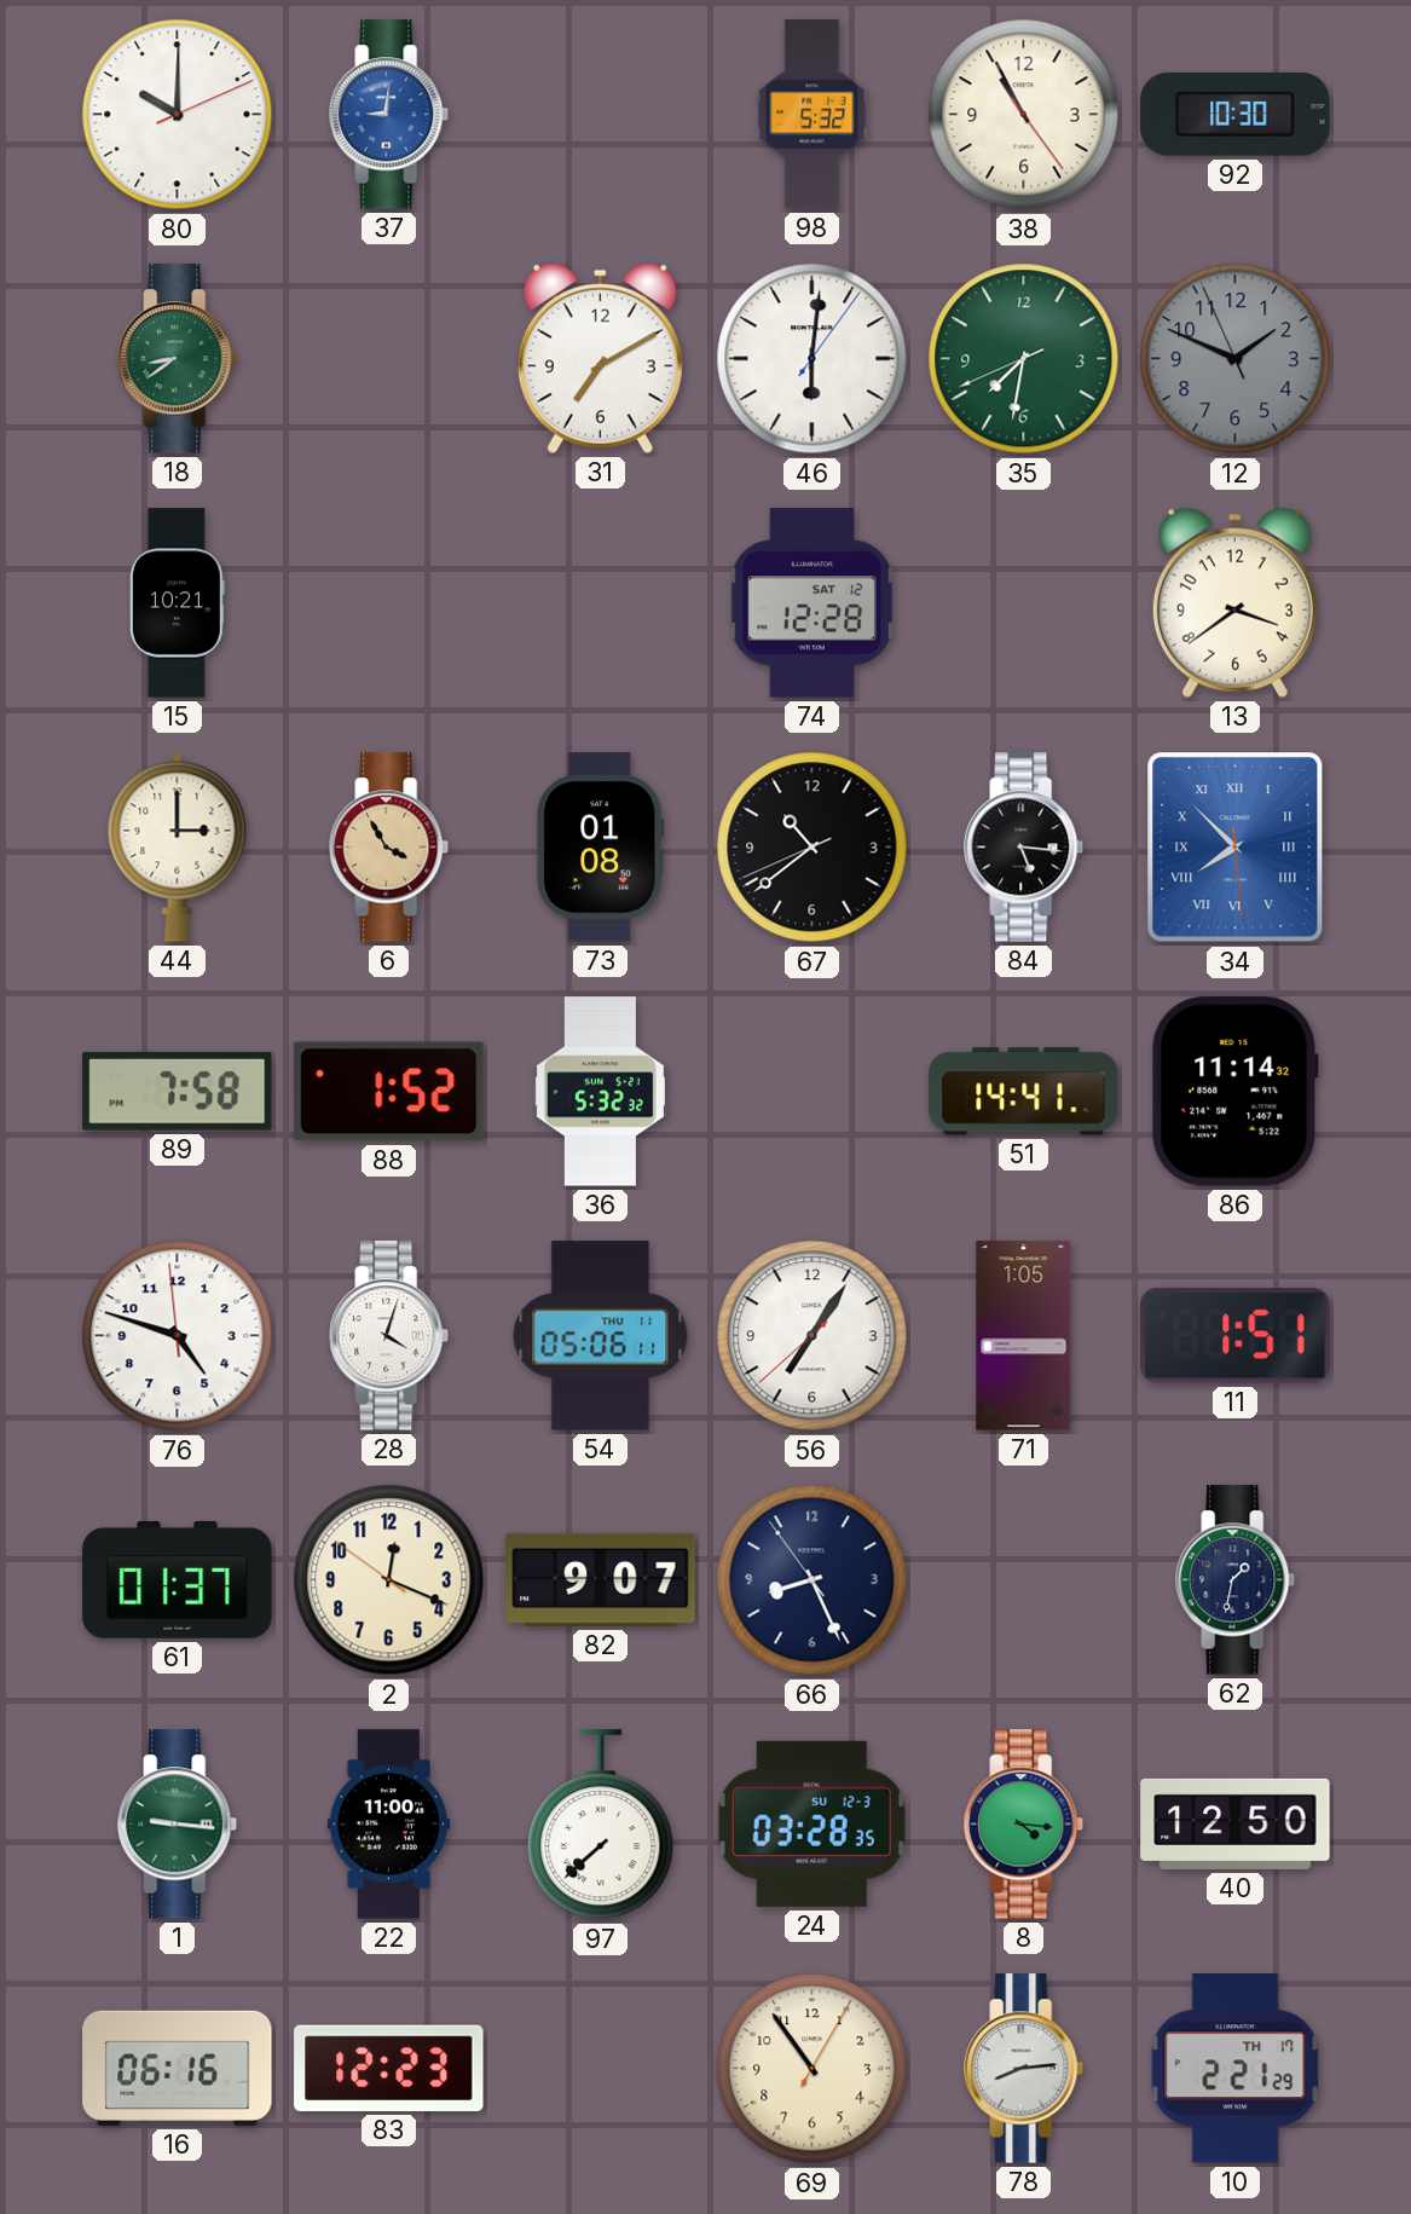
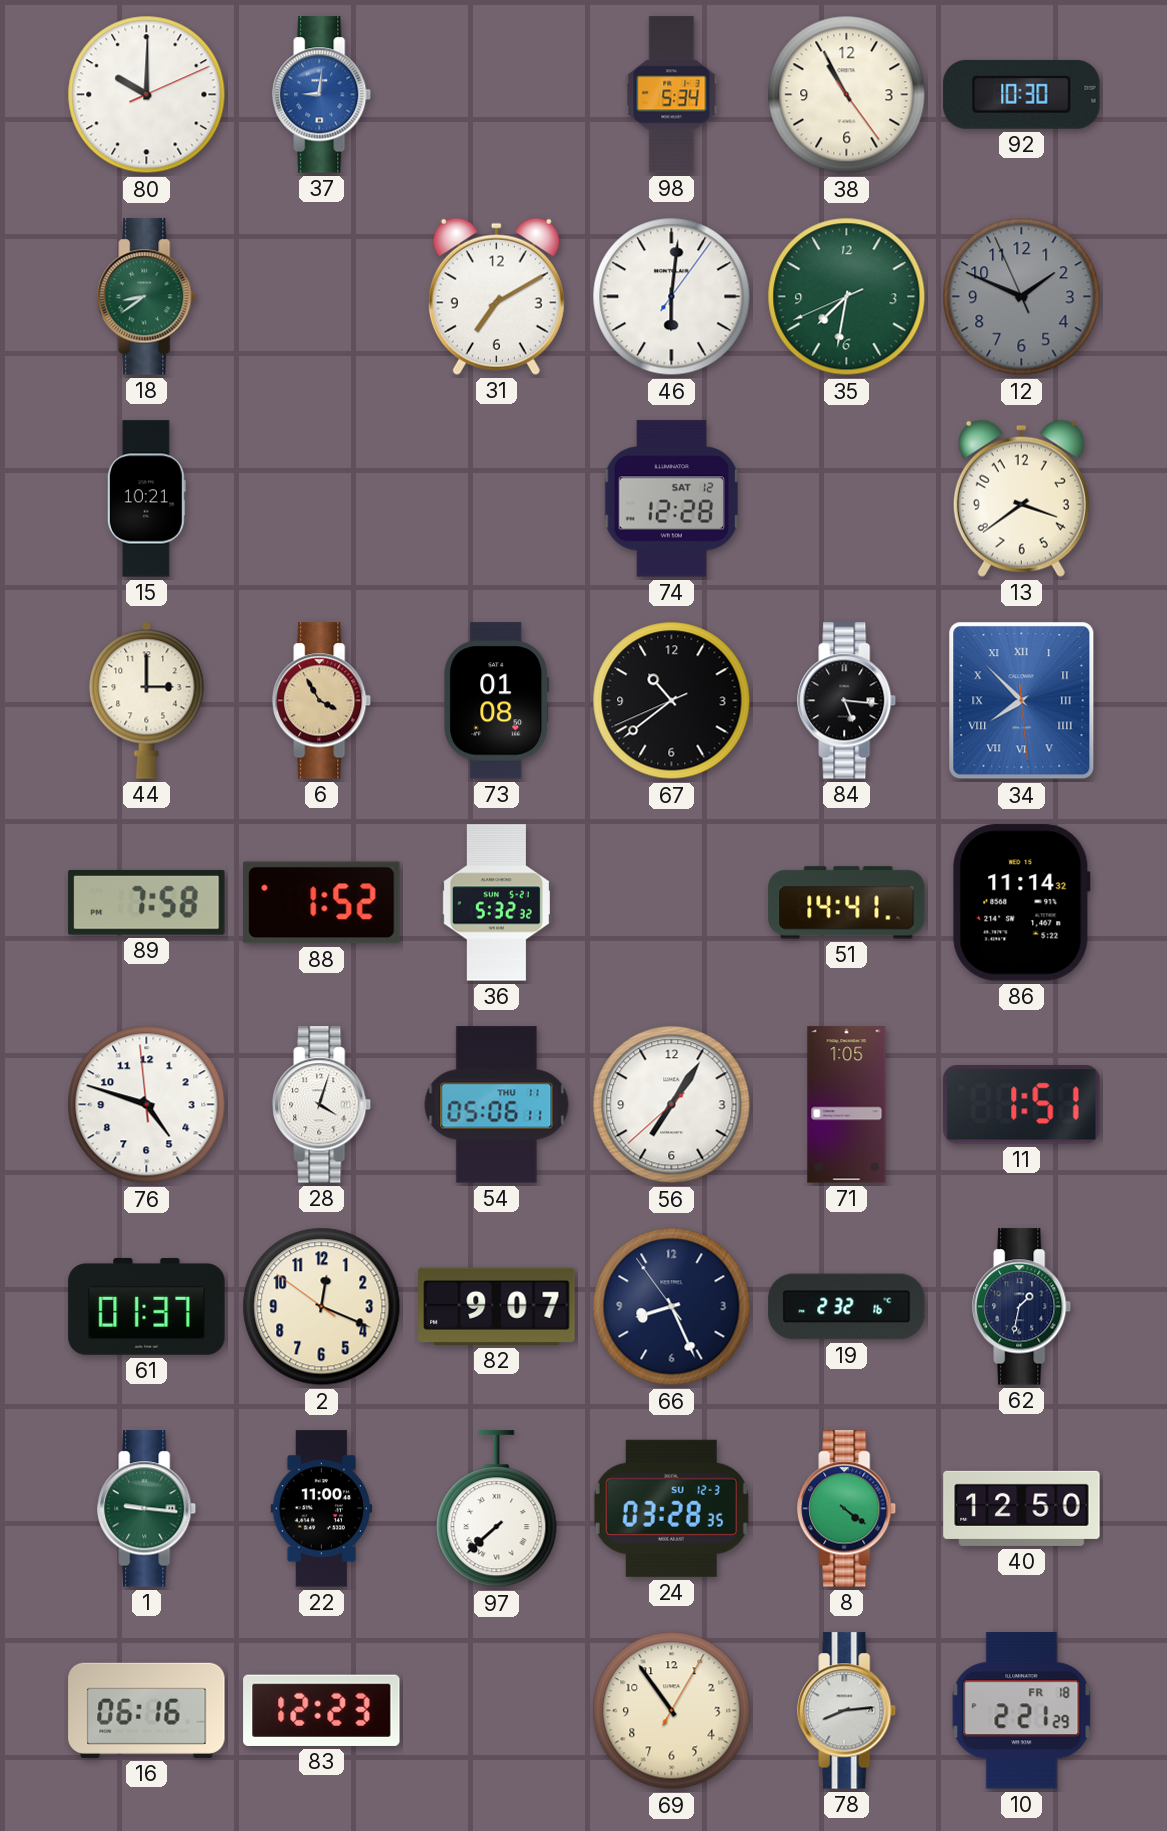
98: 5:32 -> 5:34 (672, 95)
19: none -> 2:32 (847, 1307)
8: 4:16 -> 4:21 (847, 1509)
10 date: TH 17 -> FR 18 (1022, 1711)
